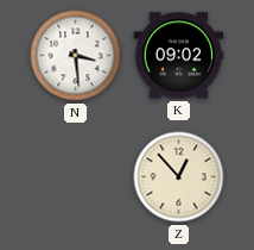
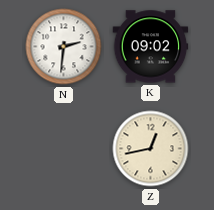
N: 3:29 -> 2:31 (64, 47)
Z: 12:53 -> 12:43 (151, 149)
